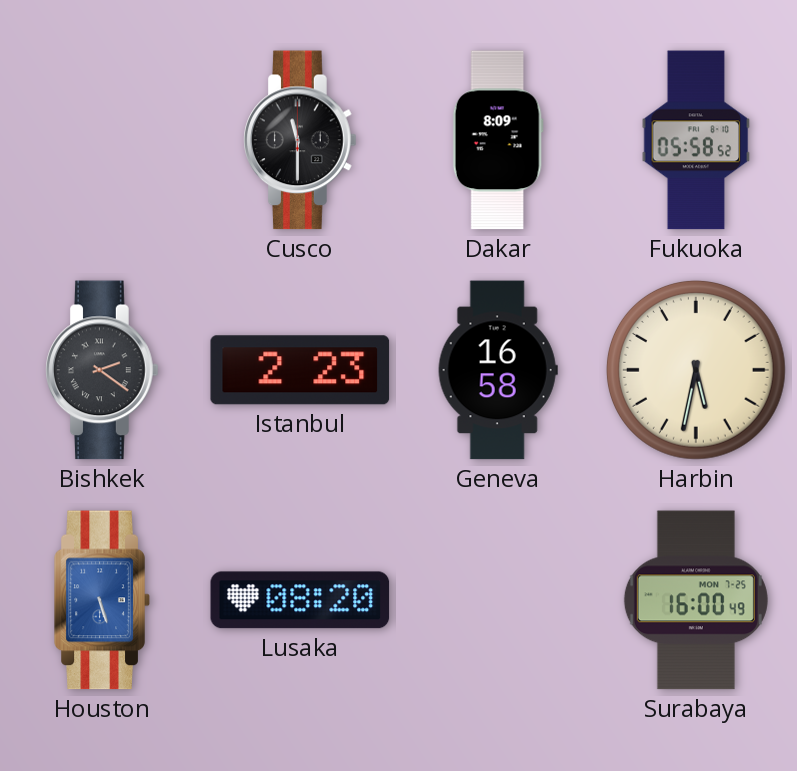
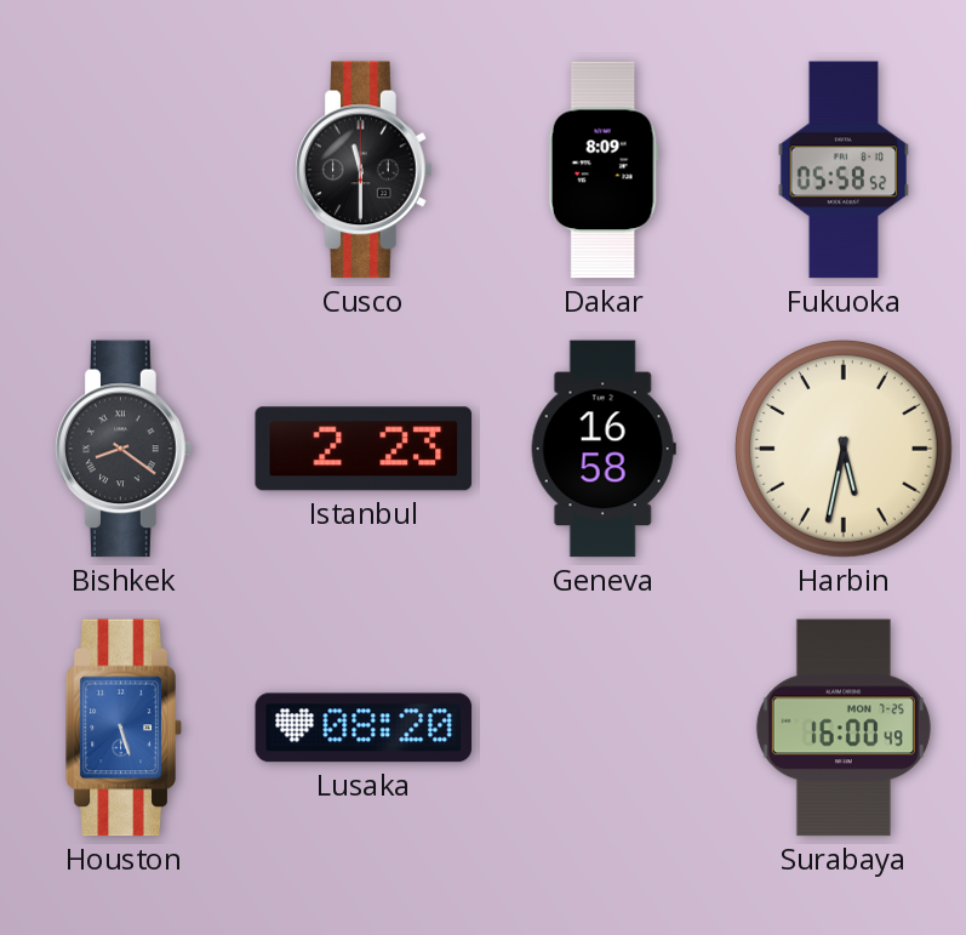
Bishkek: 2:21 -> 8:21 (124, 449)
